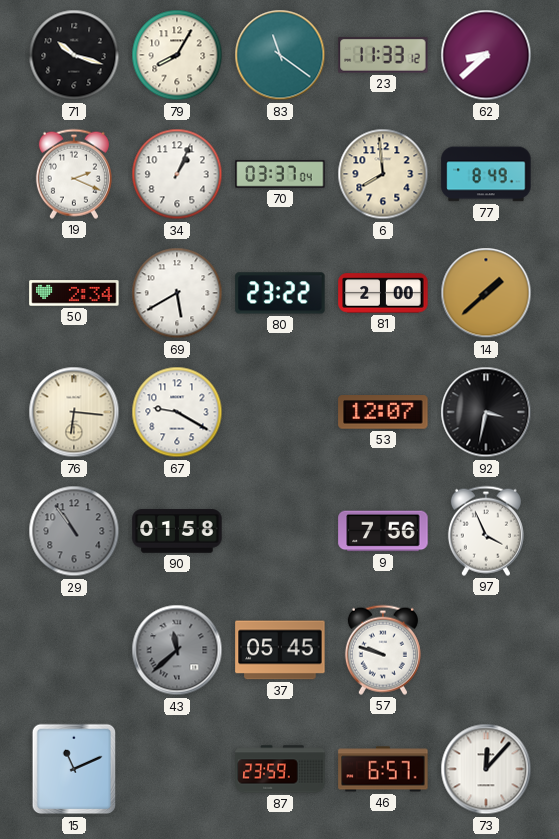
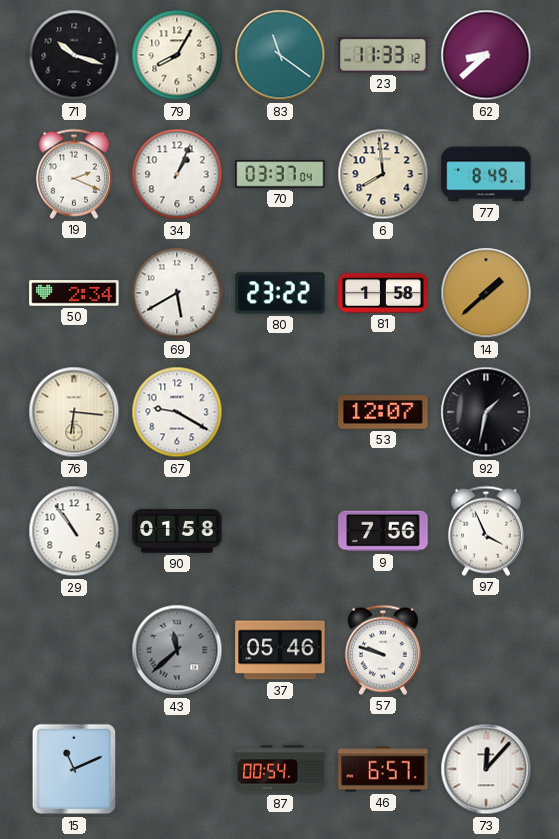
81: 2:00 -> 1:58 (383, 293)
92: 3:32 -> 1:32 (486, 412)
29 dial: grey -> white (74, 531)
37: 05:45 -> 05:46 (280, 650)
87: 23:59 -> 00:54 (280, 769)
